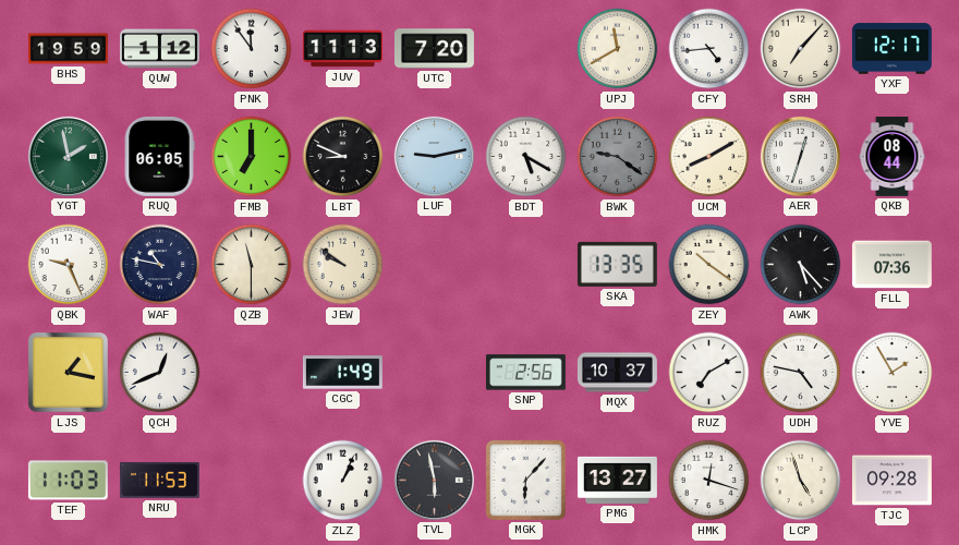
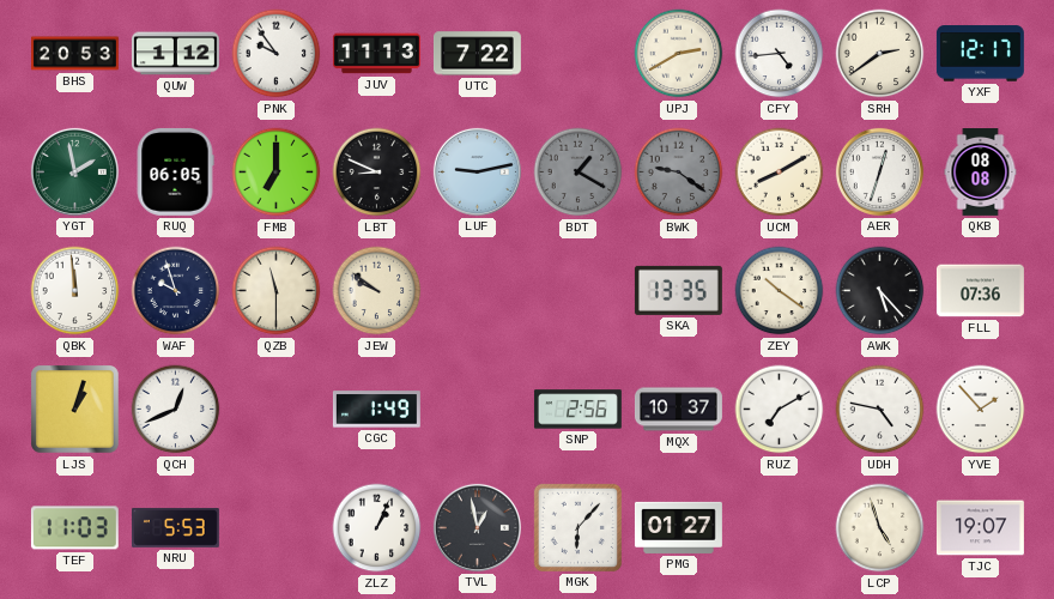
BHS: 19:59 -> 20:53 (74, 54)
PNK: 11:54 -> 9:54 (277, 54)
UTC: 7:20 -> 7:22 (477, 54)
UPJ: 11:40 -> 2:40 (679, 54)
SRH: 7:07 -> 2:39 (880, 54)
BDT: 5:20 -> 1:20 (579, 173)
BDT dial: white -> grey (579, 173)
QKB: 08:44 -> 08:08 (981, 173)
QBK: 9:26 -> 11:59 (75, 291)
WAF: 10:47 -> 9:57 (176, 291)
LJS: 1:17 -> 1:03 (75, 410)
YVE: 1:55 -> 1:53 (981, 410)
NRU: 11:53 -> 5:53 (175, 527)
TVL: 5:58 -> 12:58 (477, 527)
PMG: 13:27 -> 01:27 (678, 527)
HMK: 12:18 -> none (709, 481)
TJC: 09:28 -> 19:07 (980, 528)
